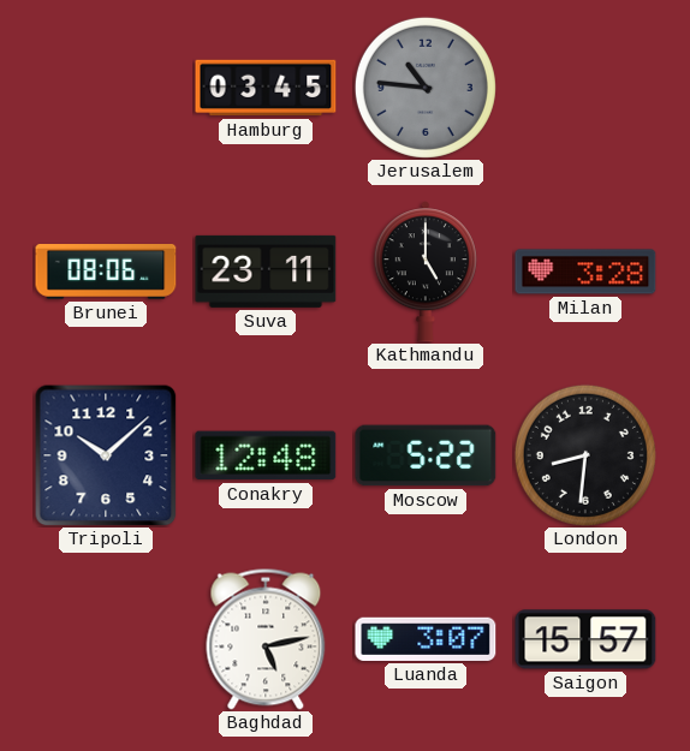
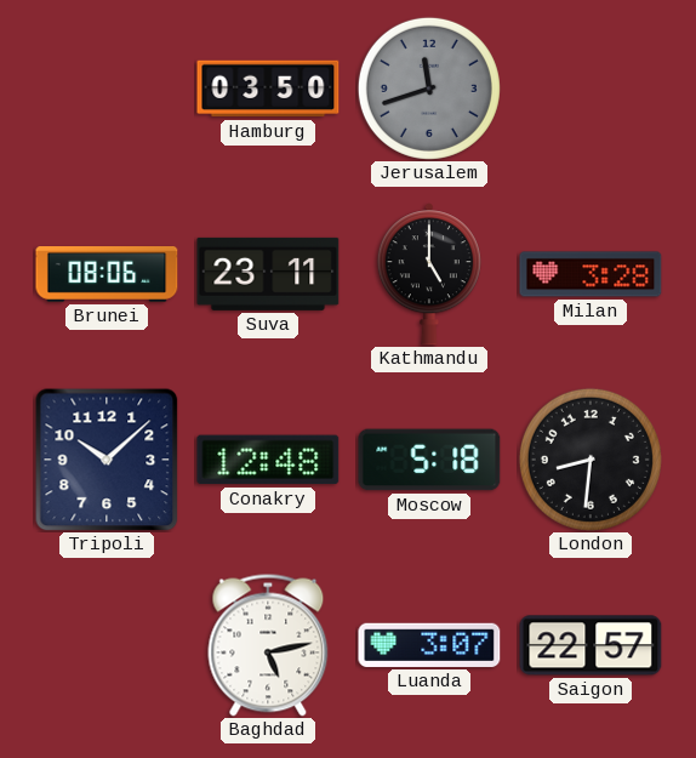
Hamburg: 03:45 -> 03:50 (268, 89)
Jerusalem: 10:46 -> 11:42 (429, 89)
Moscow: 5:22 -> 5:18 (429, 460)
Saigon: 15:57 -> 22:57 (591, 645)
